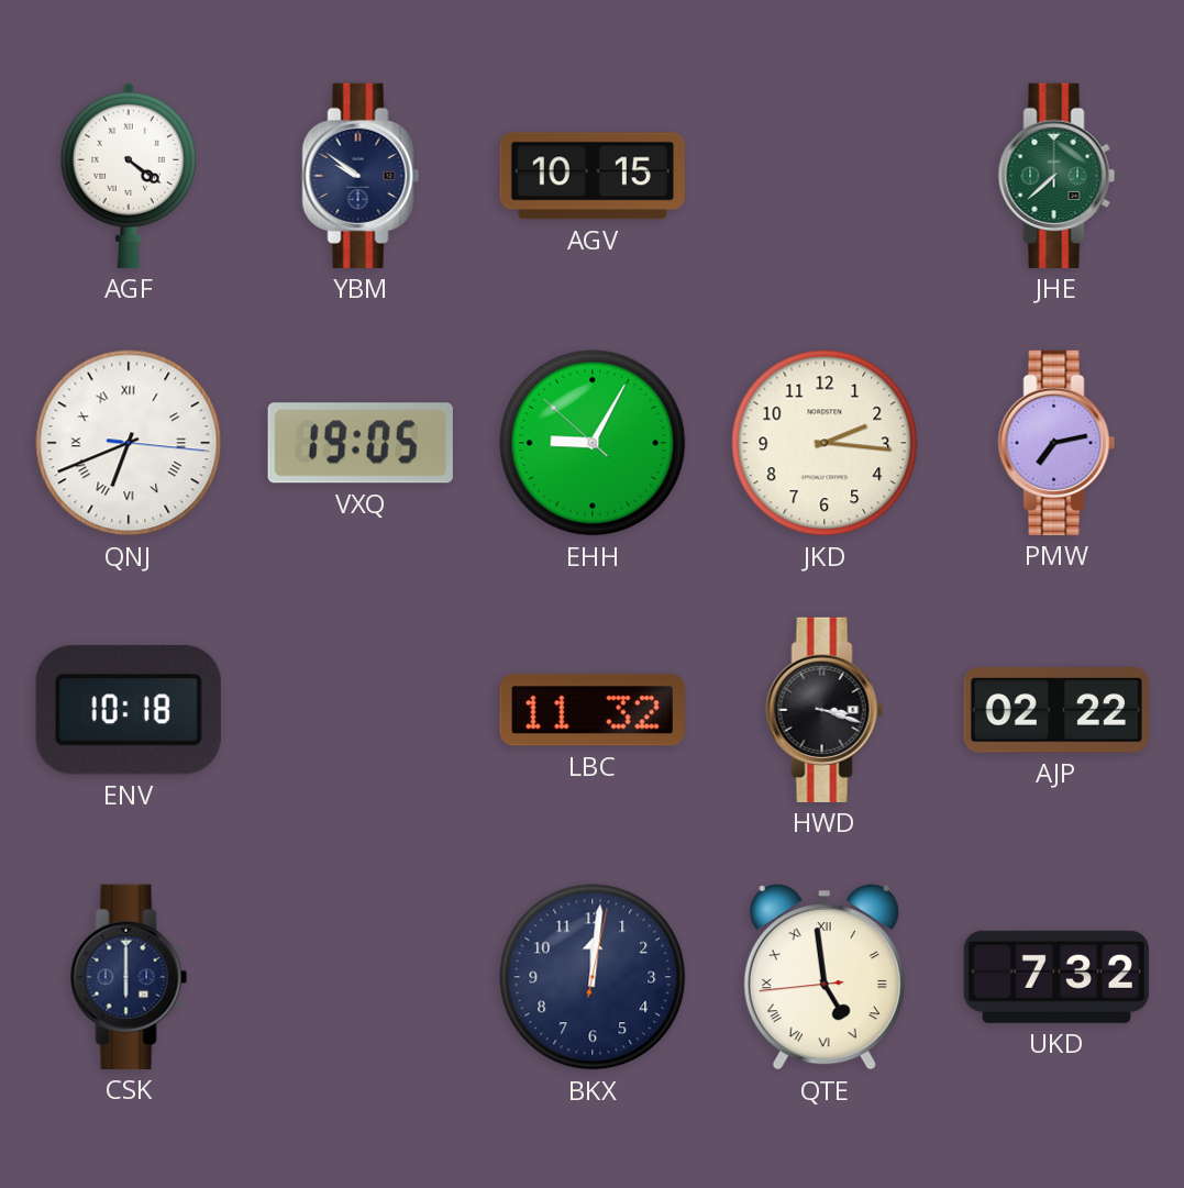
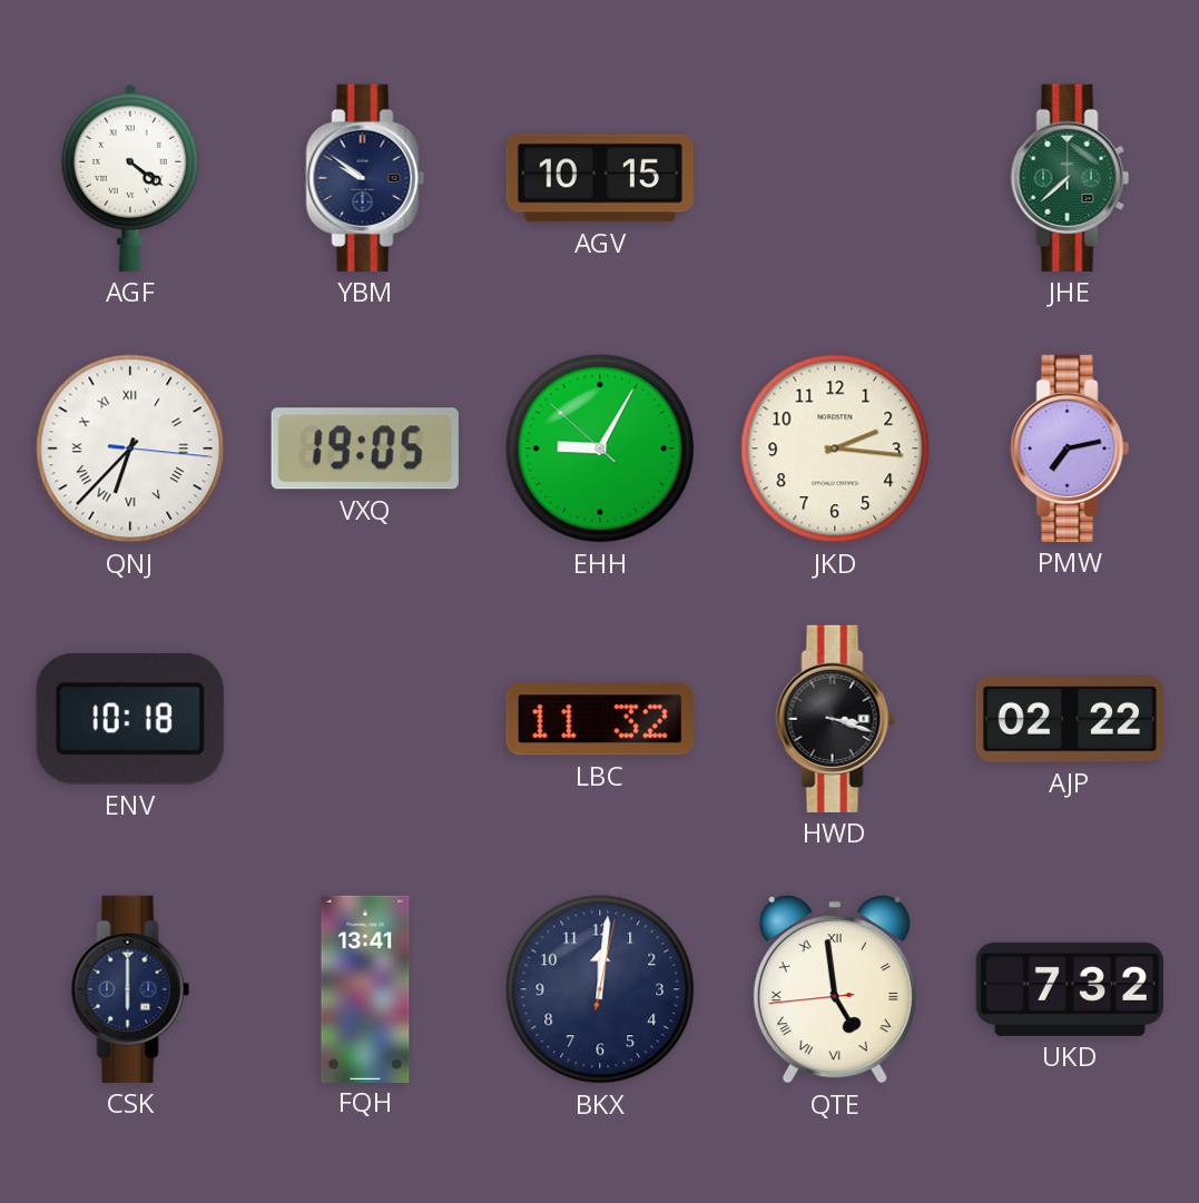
QNJ: 6:41 -> 6:37 (130, 448)
FQH: none -> 13:41 (365, 988)
